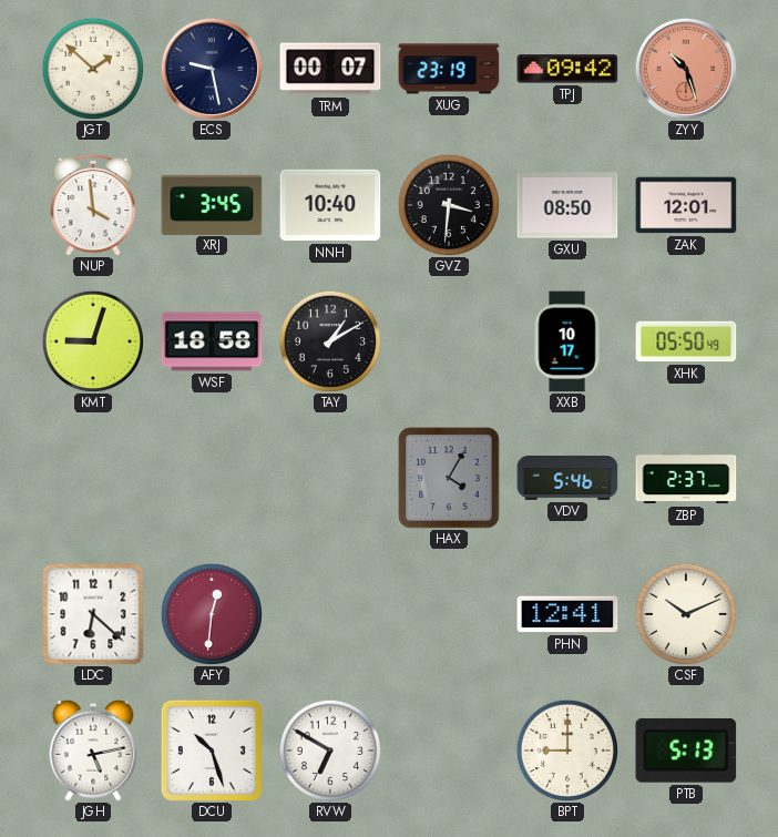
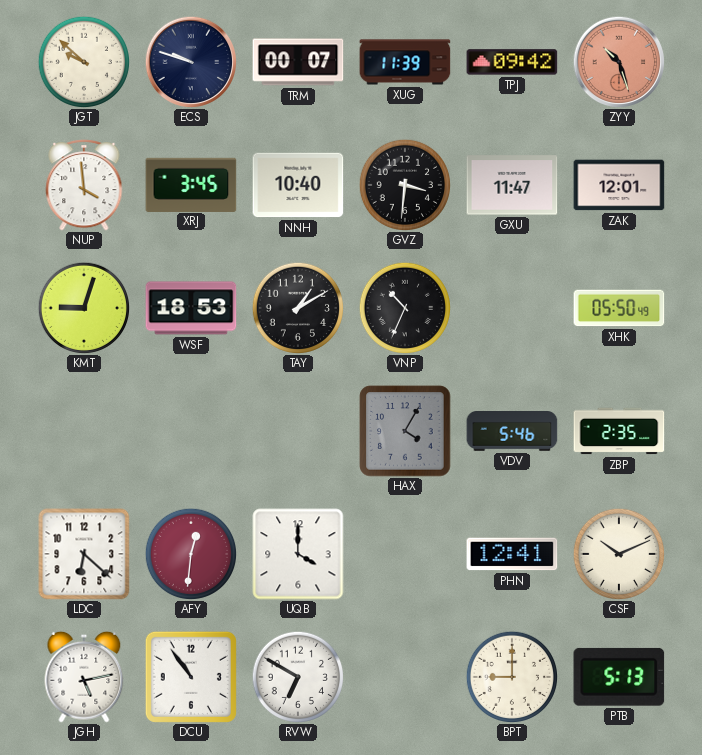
JGT: 1:52 -> 9:52 (83, 61)
ECS: 9:28 -> 9:48 (190, 61)
XUG: 23:19 -> 11:39 (405, 62)
GXU: 08:50 -> 11:47 (512, 185)
WSF: 18:58 -> 18:53 (191, 308)
VNP: none -> 10:34 (404, 307)
XXB: 10:17 -> none (567, 341)
ZBP: 2:37 -> 2:35 (619, 431)
UQB: none -> 4:00 (298, 554)
DCU: 10:27 -> 10:54 (191, 677)
